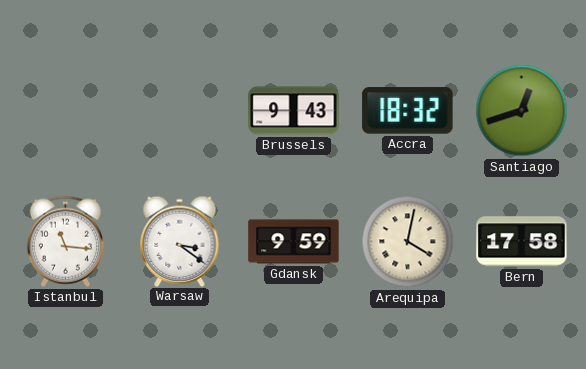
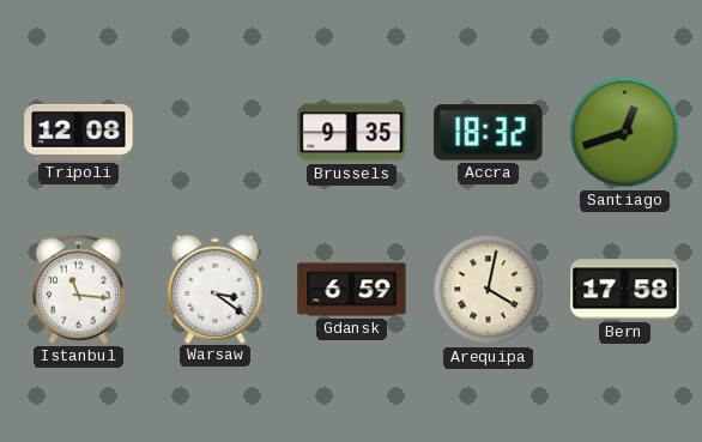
Tripoli: none -> 12:08 (79, 132)
Brussels: 9:43 -> 9:35 (352, 133)
Gdansk: 9:59 -> 6:59 (352, 290)
